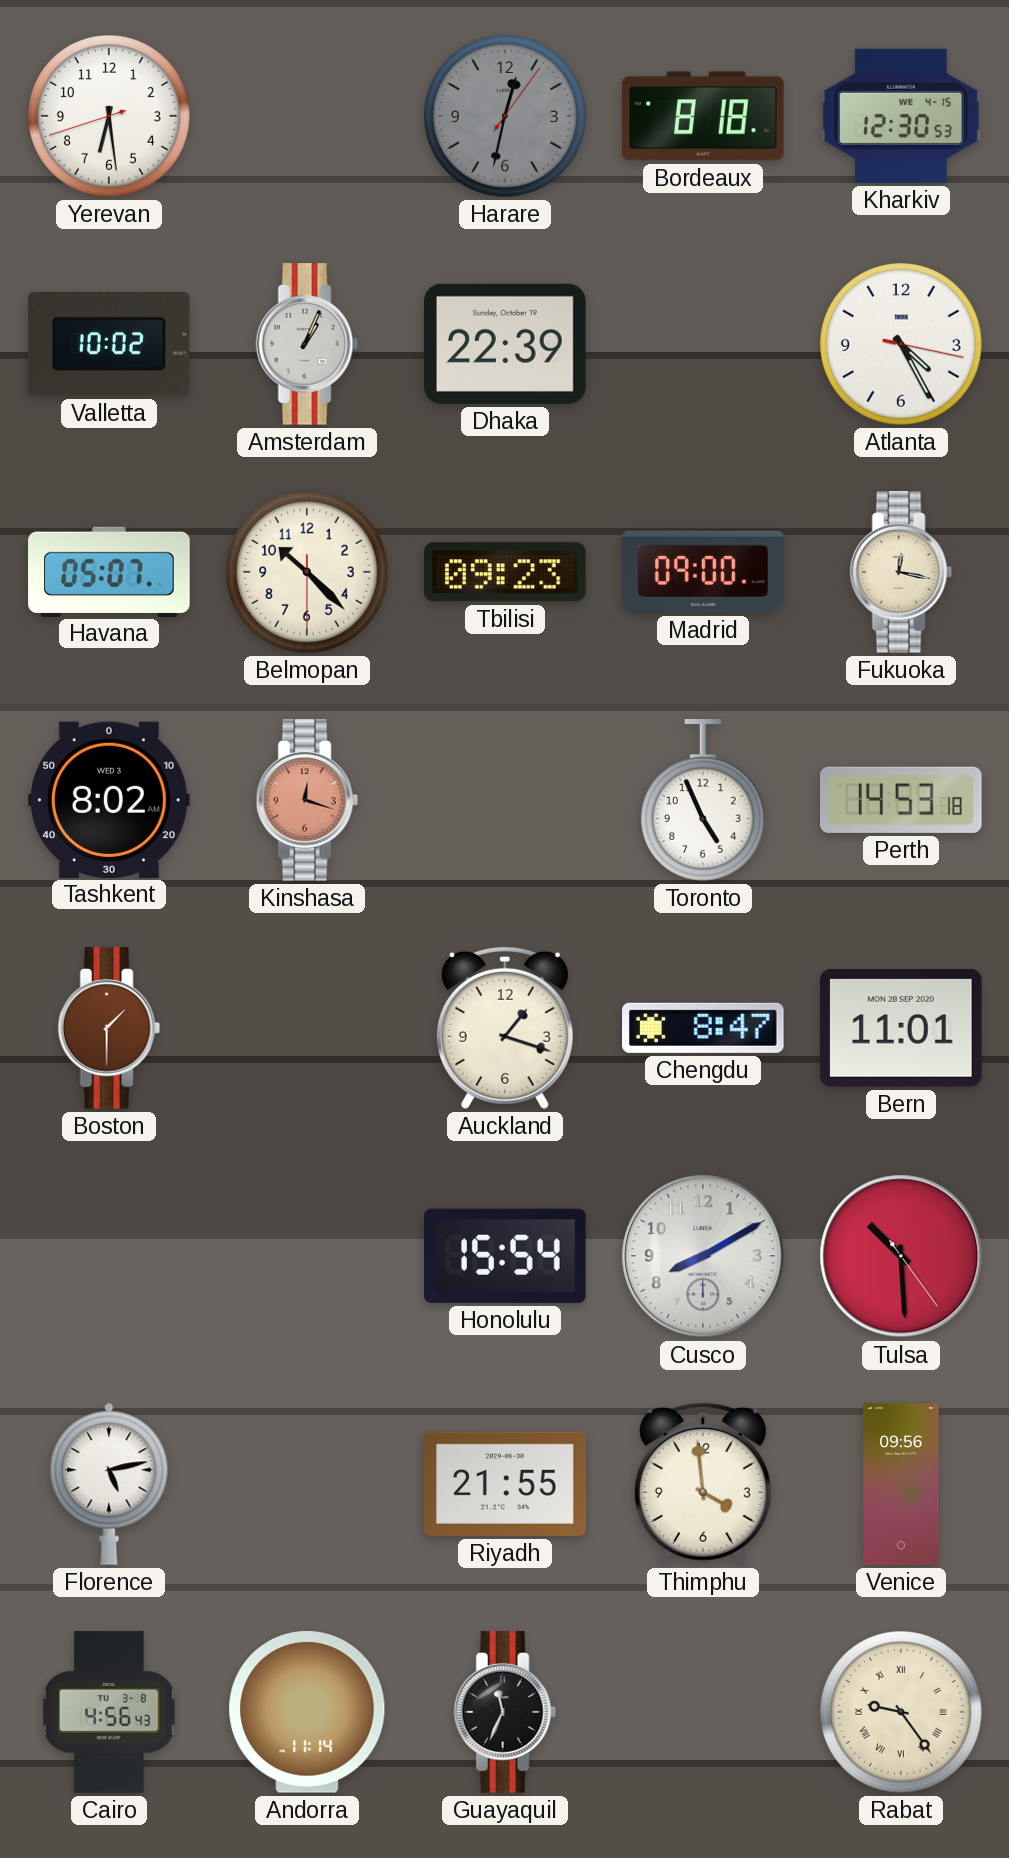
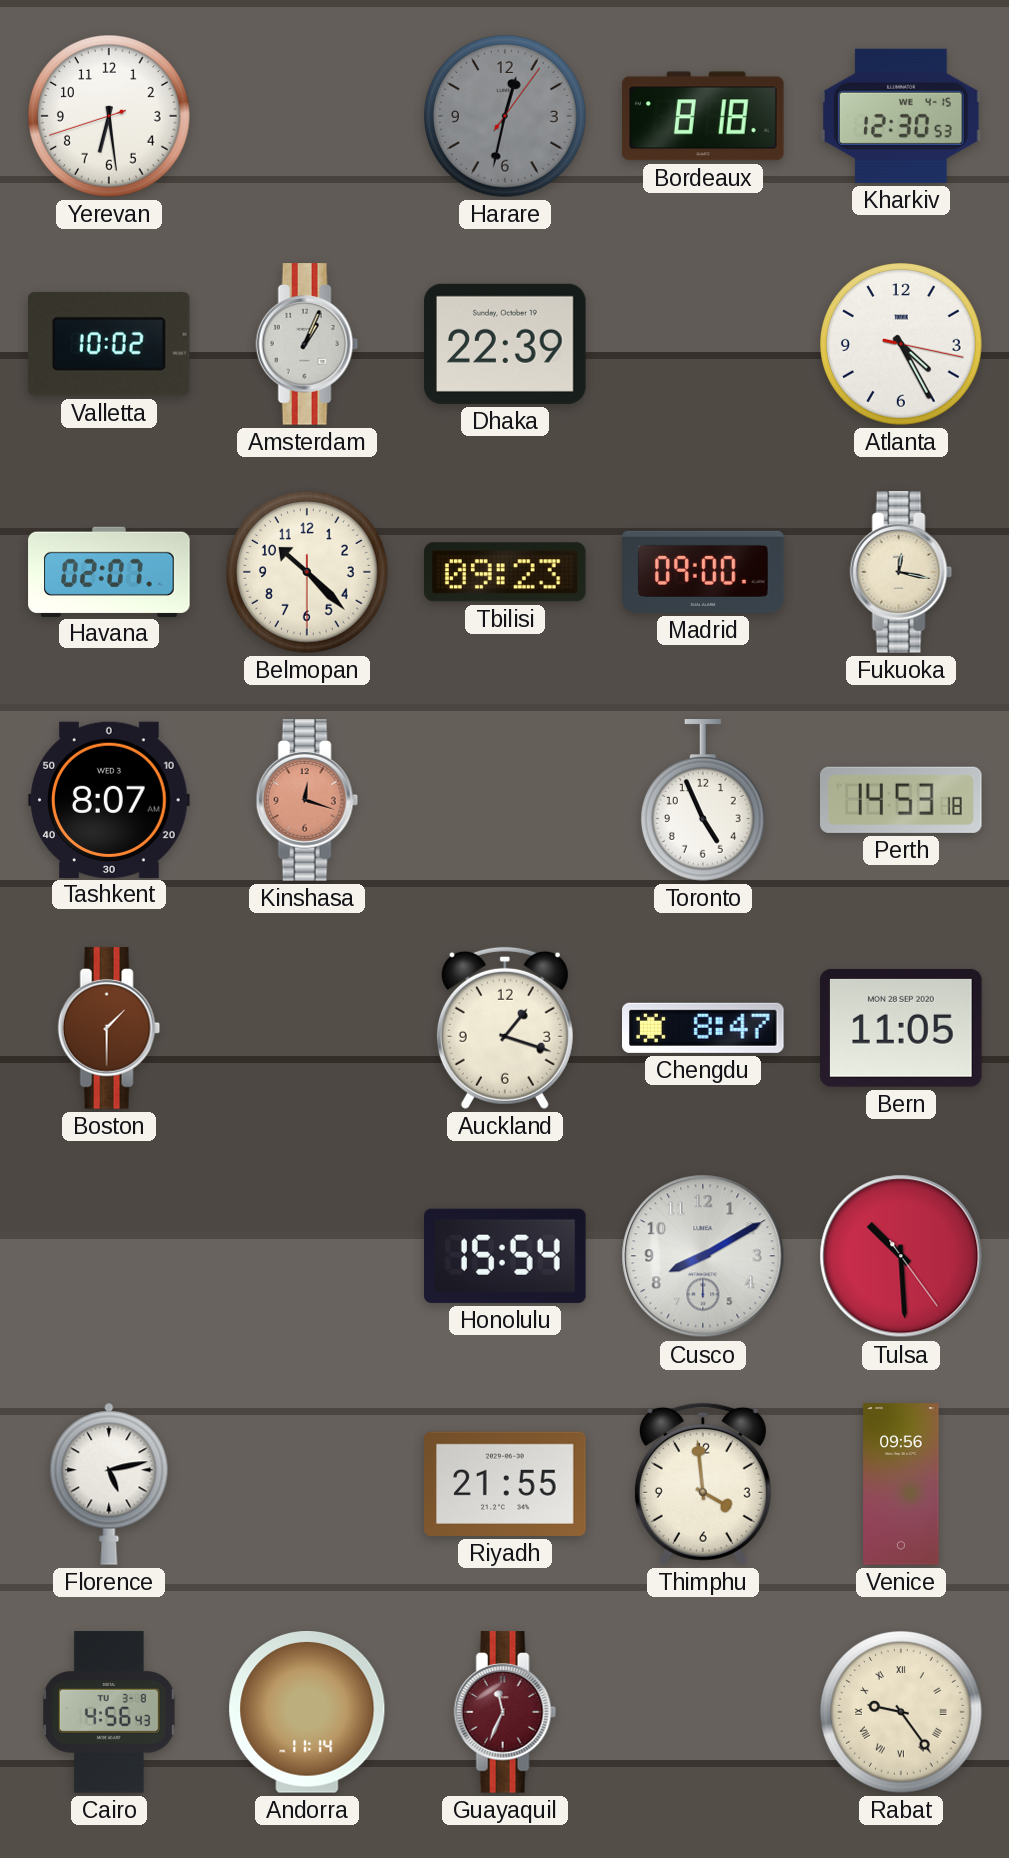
Havana: 05:07 -> 02:07 (109, 571)
Tashkent: 8:02 -> 8:07 (109, 799)
Bern: 11:01 -> 11:05 (902, 1028)
Guayaquil dial: black -> burgundy (505, 1712)
